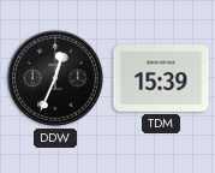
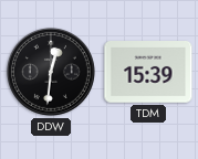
DDW: 12:34 -> 12:31 (51, 72)
